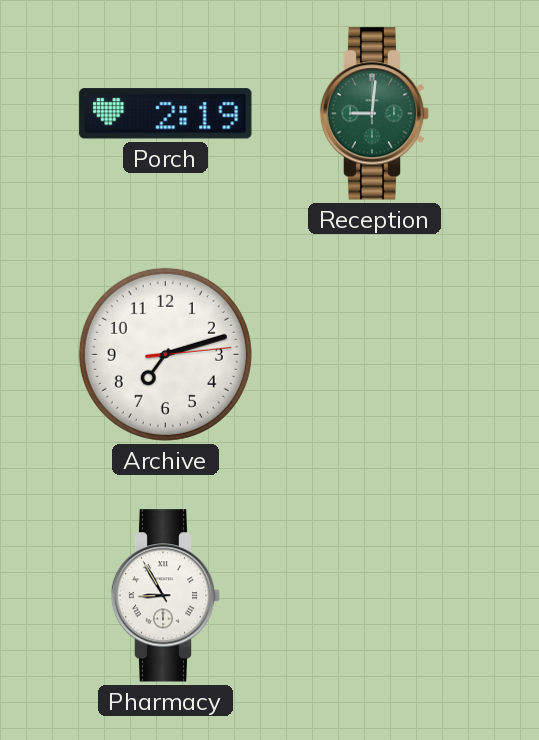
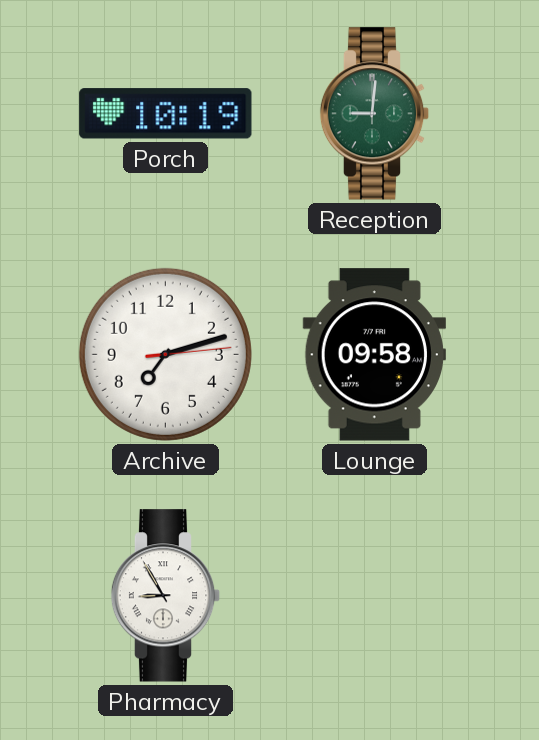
Porch: 2:19 -> 10:19 (166, 114)
Lounge: none -> 09:58 (374, 355)
